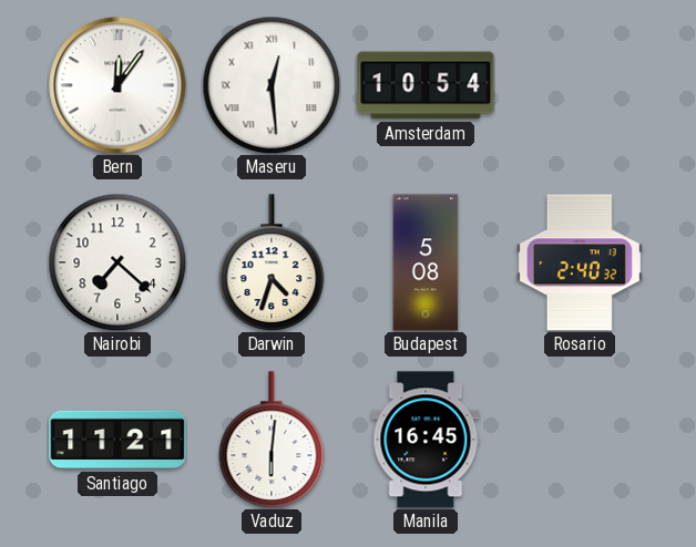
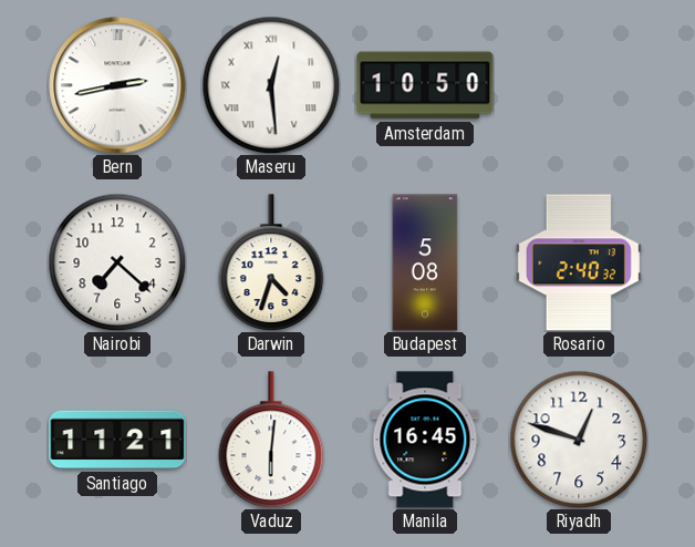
Bern: 12:06 -> 2:43 (117, 85)
Amsterdam: 10:54 -> 10:50 (425, 85)
Riyadh: none -> 12:48 (579, 440)
